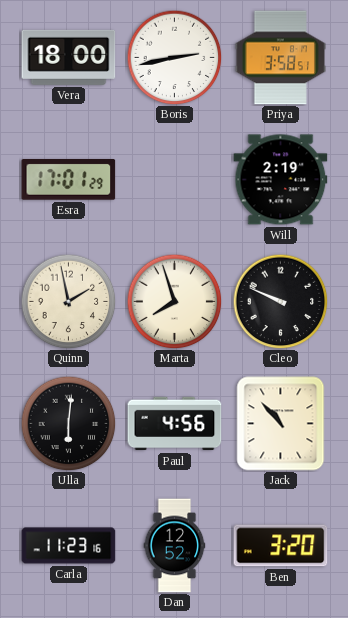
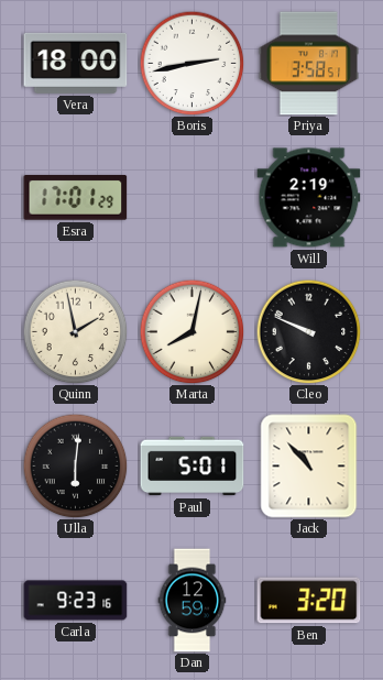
Marta: 7:57 -> 8:02 (191, 331)
Paul: 4:56 -> 5:01 (193, 467)
Carla: 11:23 -> 9:23 (76, 601)
Dan: 12:52 -> 12:59 (193, 601)
